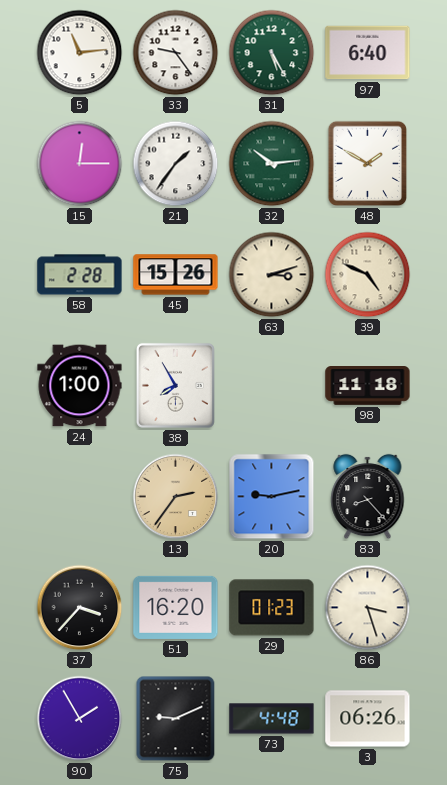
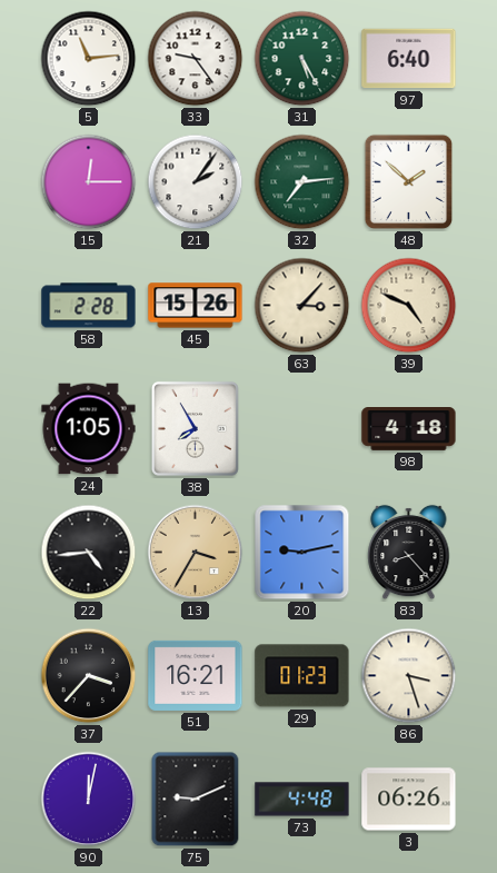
21: 1:36 -> 2:06 (196, 182)
32: 10:14 -> 7:14 (302, 182)
48: 1:50 -> 1:52 (409, 182)
63: 3:12 -> 3:07 (302, 306)
24: 1:00 -> 1:05 (89, 429)
98: 11:18 -> 4:18 (409, 429)
22: none -> 4:44 (89, 553)
13: 2:36 -> 3:35 (196, 553)
51: 16:20 -> 16:21 (196, 675)
90: 1:55 -> 12:02 (89, 800)
